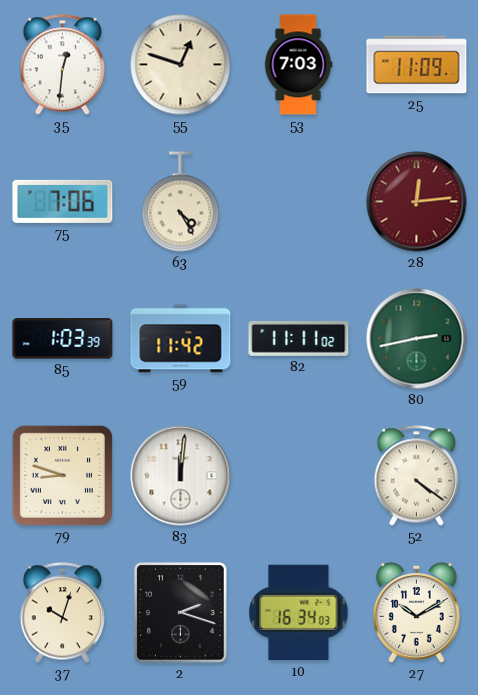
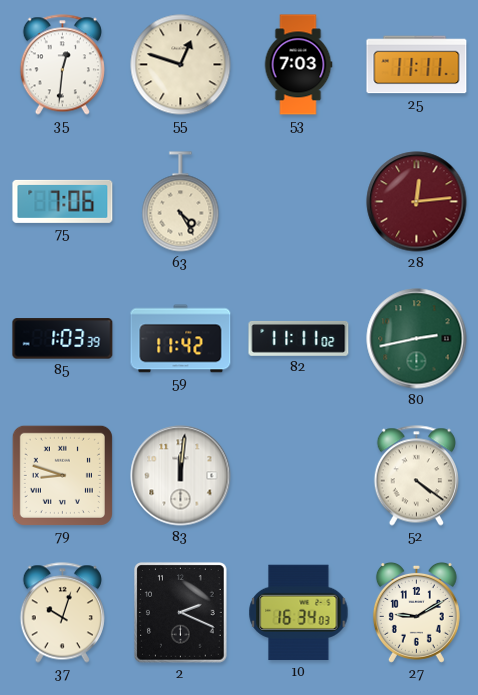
25: 11:09 -> 11:11 (417, 65)
2: 2:18 -> 2:19 (181, 613)
27: 10:10 -> 9:10 (416, 612)
